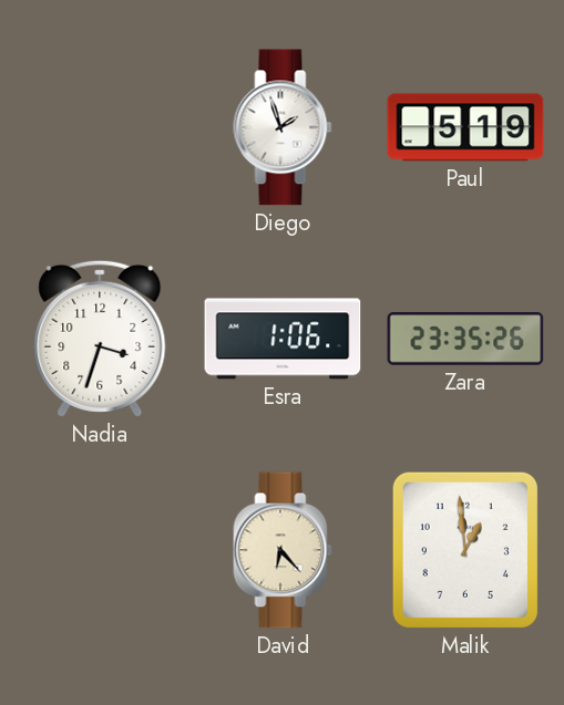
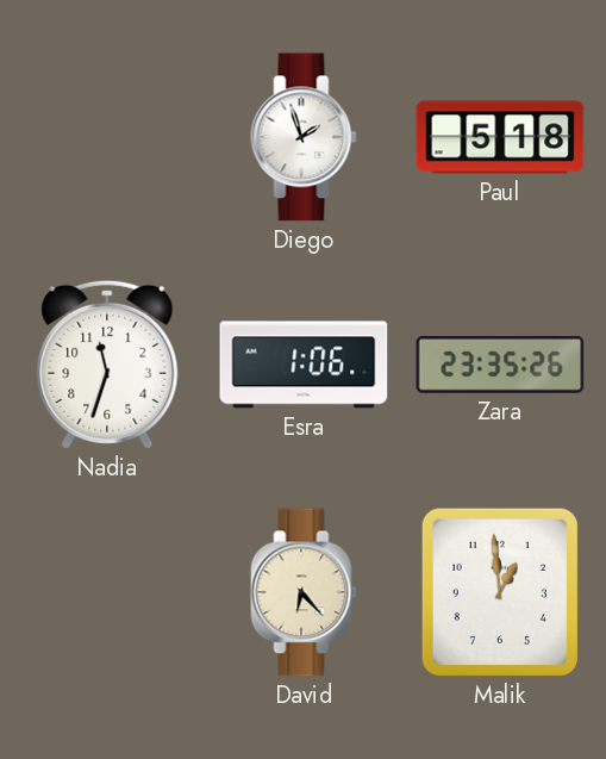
Paul: 5:19 -> 5:18 (500, 137)
Nadia: 3:33 -> 11:33 (107, 365)
